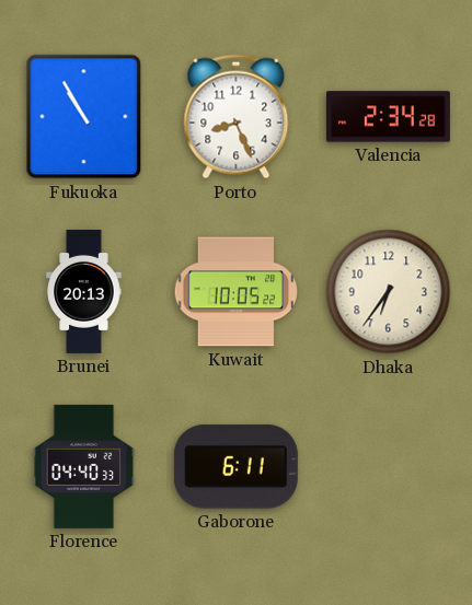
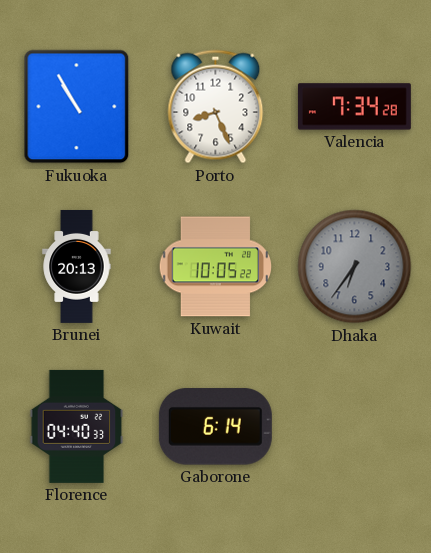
Valencia: 2:34 -> 7:34 (354, 107)
Dhaka dial: cream -> grey (355, 267)
Gaborone: 6:11 -> 6:14 (215, 427)
